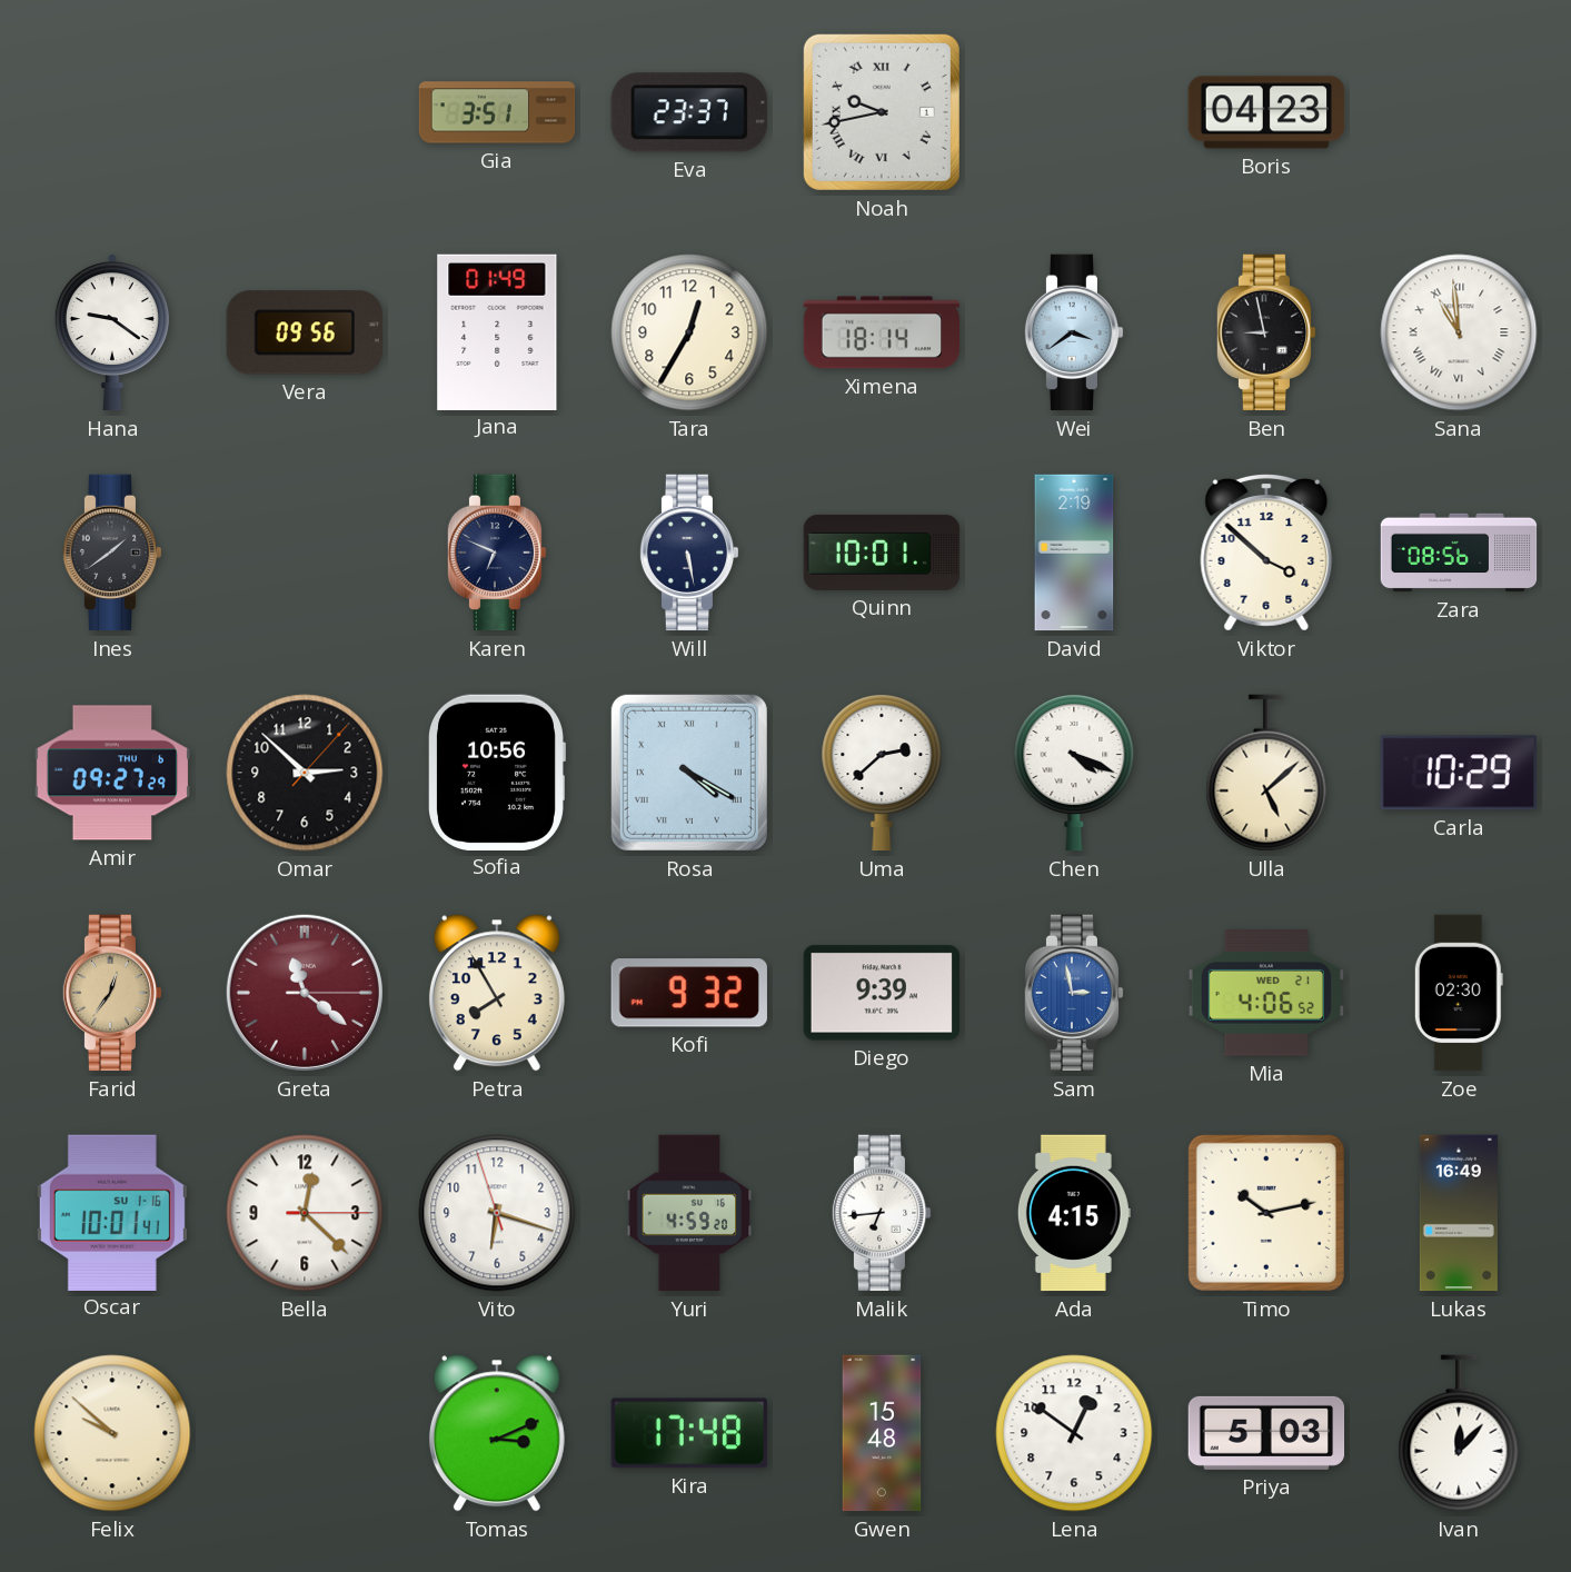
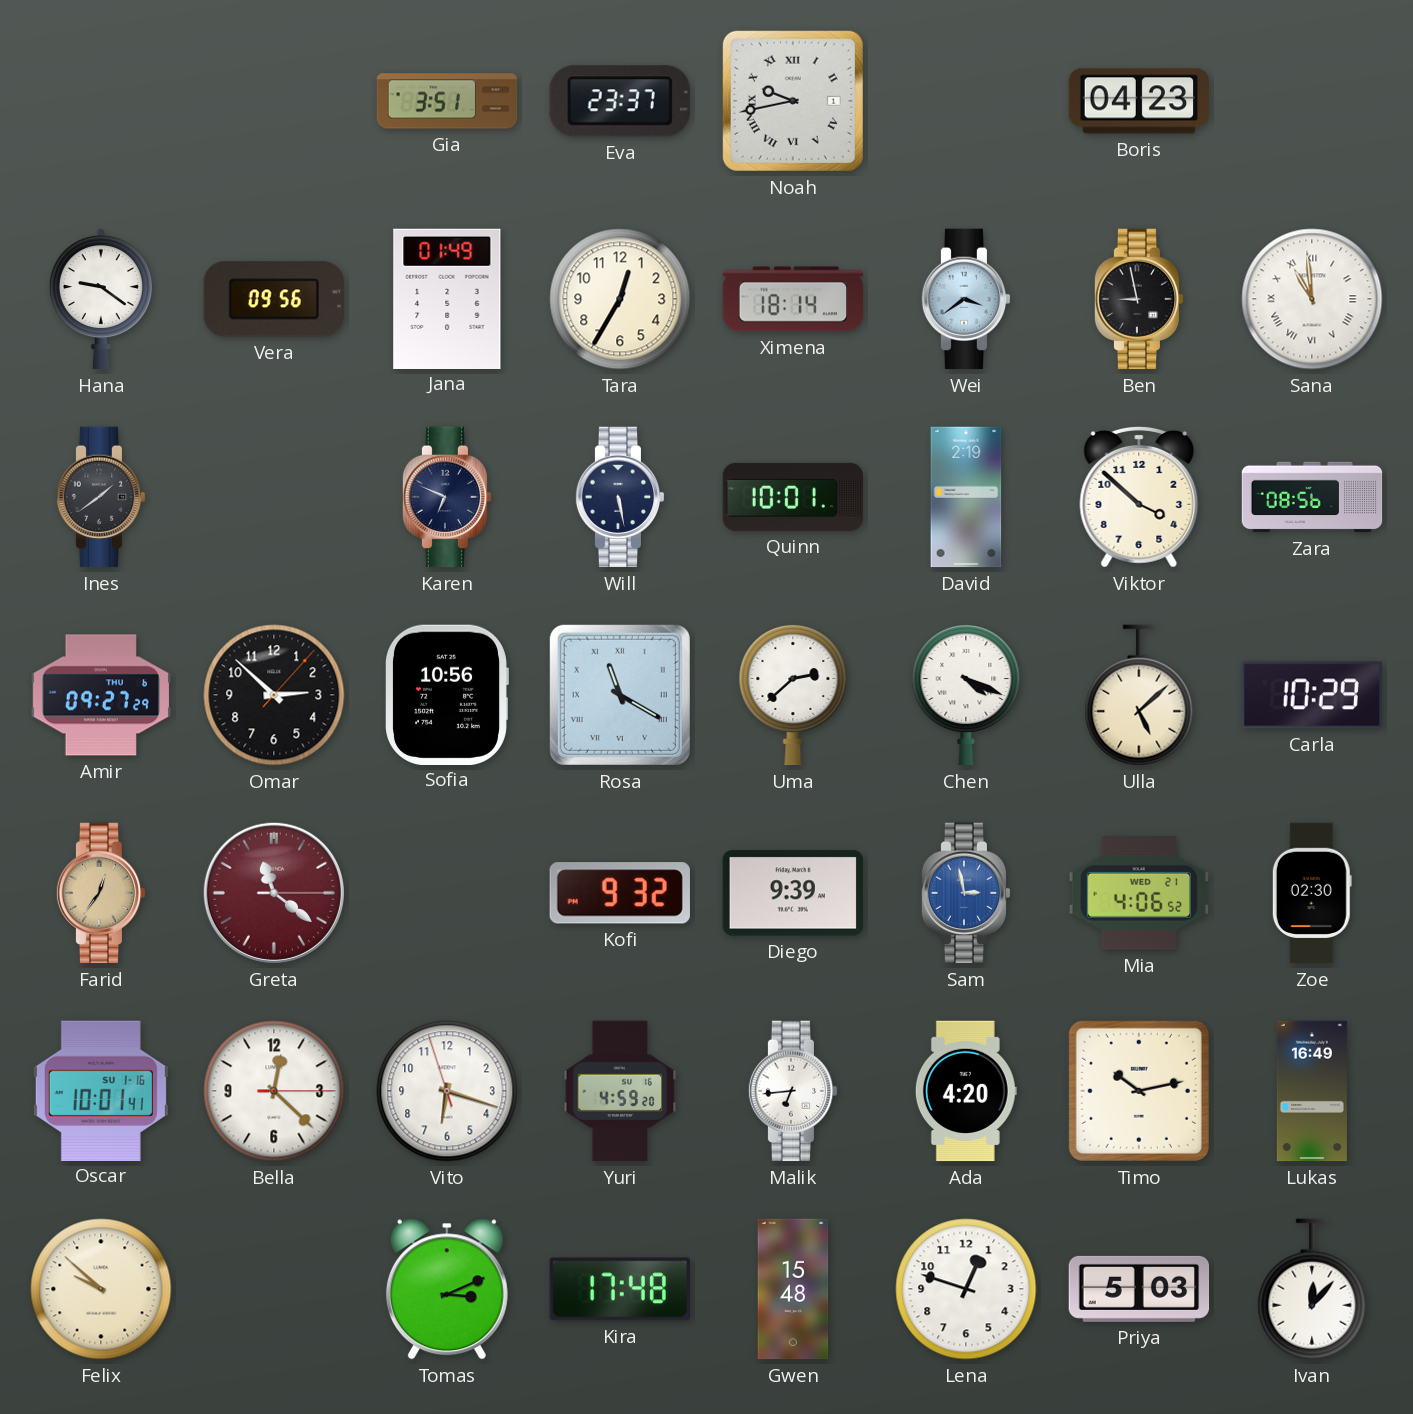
Rosa: 4:20 -> 11:20 (620, 695)
Petra: 7:55 -> none (497, 993)
Ada: 4:15 -> 4:20 (966, 1091)
Lena: 12:51 -> 12:48 (966, 1289)
